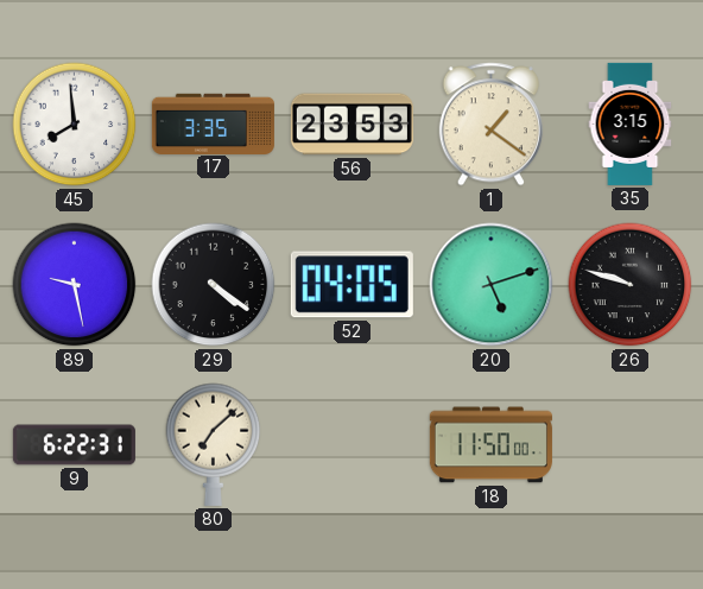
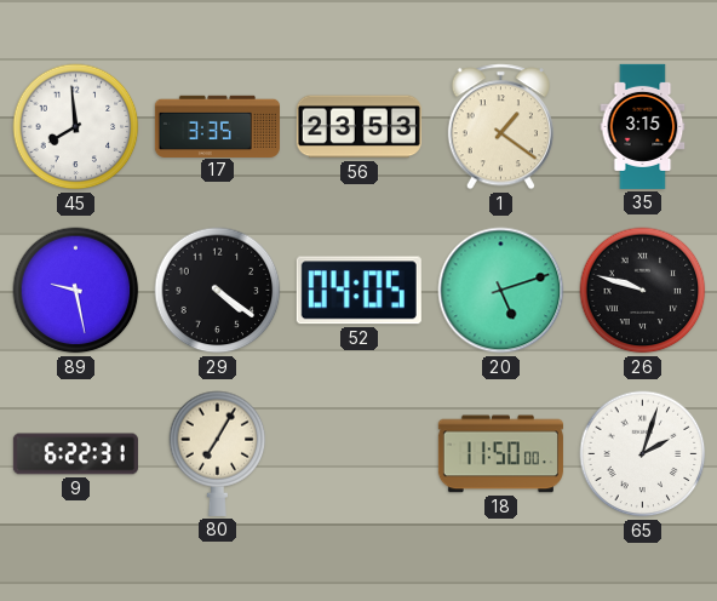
80: 7:08 -> 7:05 (218, 453)
65: none -> 2:03 (643, 454)
